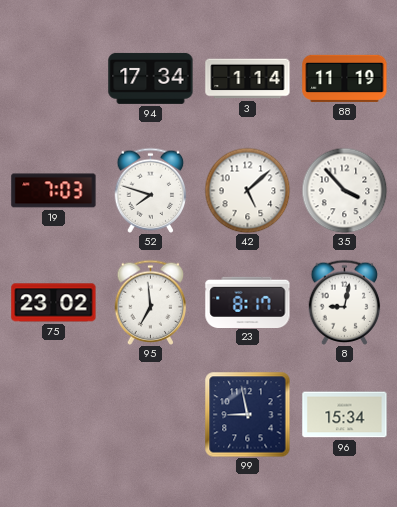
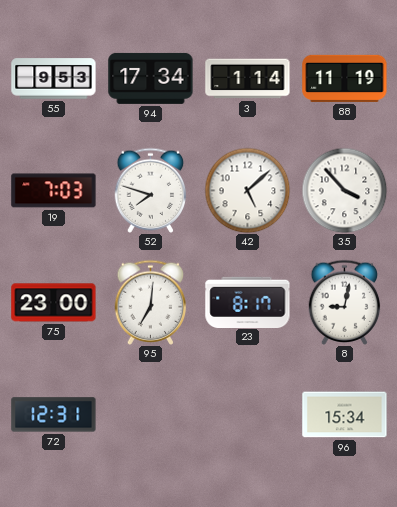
55: none -> 9:53 (54, 79)
75: 23:02 -> 23:00 (54, 303)
95: 6:59 -> 7:01 (151, 302)
72: none -> 12:31 (54, 415)
99: 8:58 -> none (248, 415)
